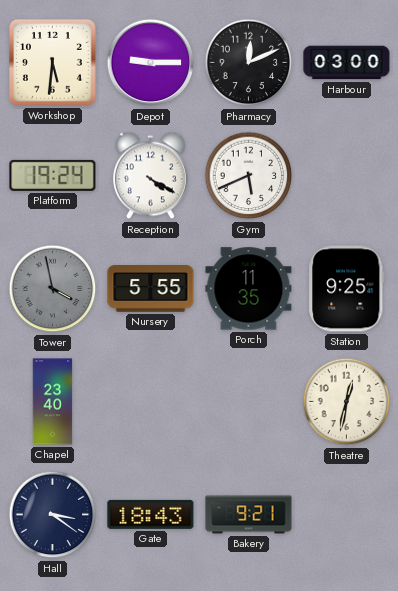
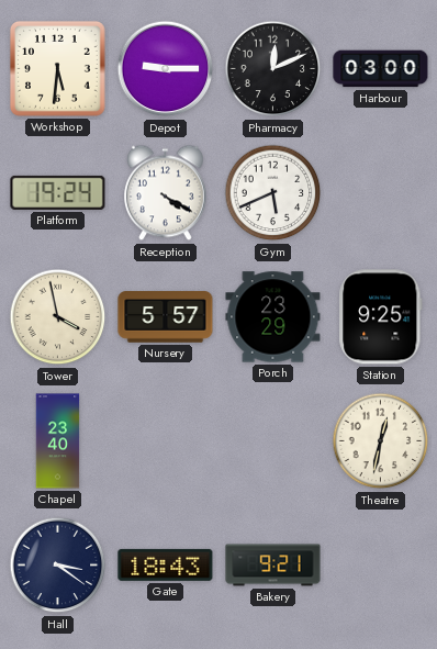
Tower dial: grey -> cream (58, 317)
Nursery: 5:55 -> 5:57 (166, 317)
Porch: 11:35 -> 23:29 (273, 317)
